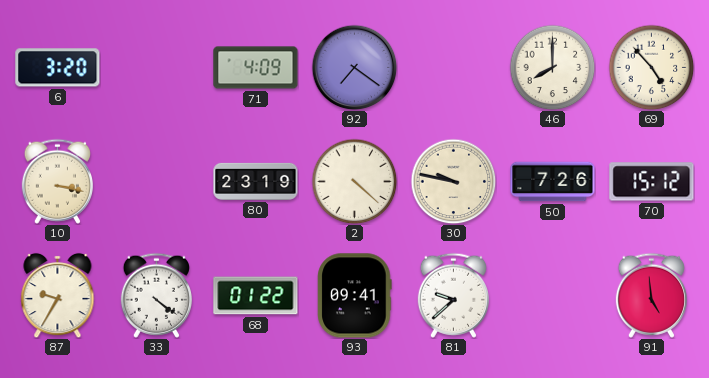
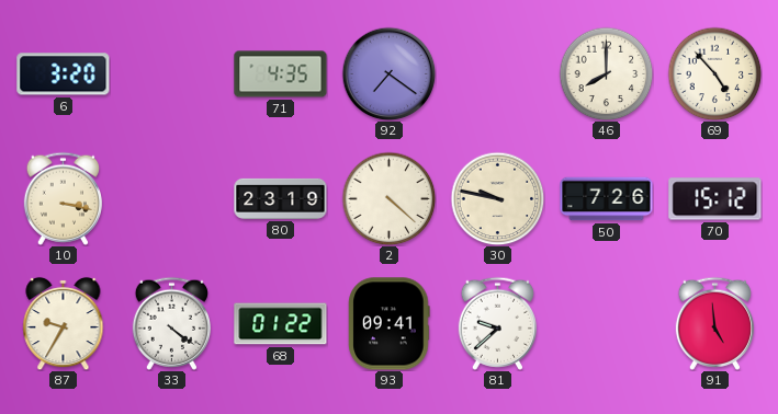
71: 4:09 -> 4:35 (281, 74)
